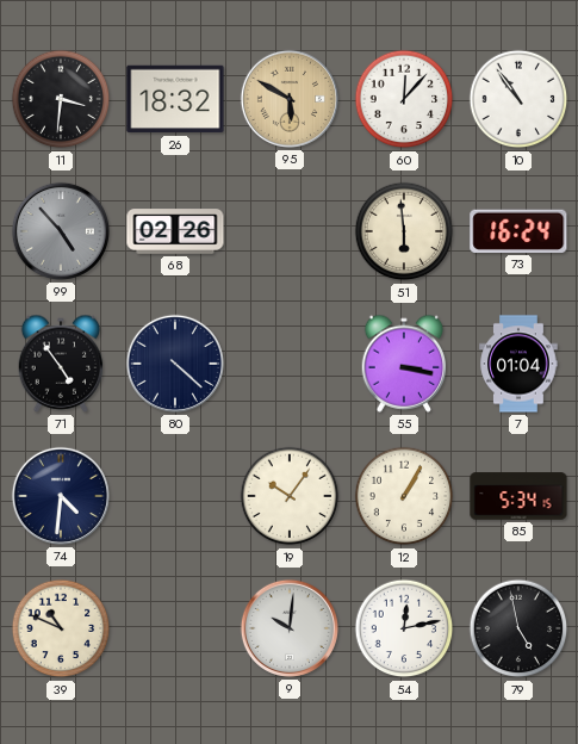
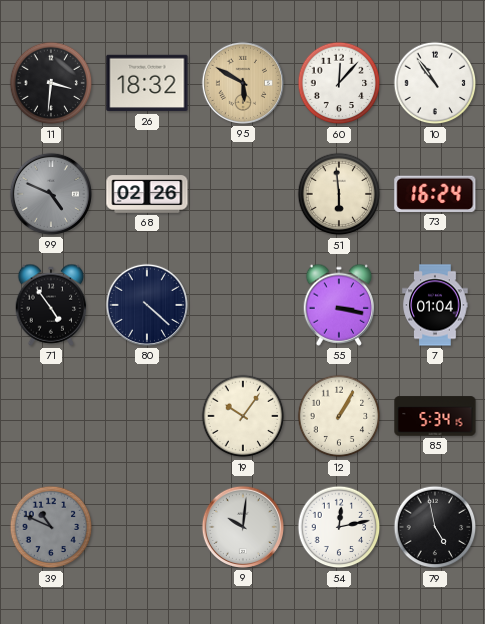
99: 4:53 -> 4:49 (51, 194)
74: 4:31 -> none (61, 496)
39 dial: cream -> grey (51, 527)
